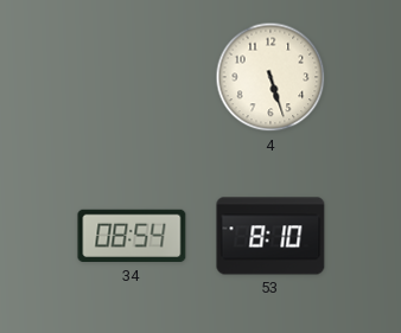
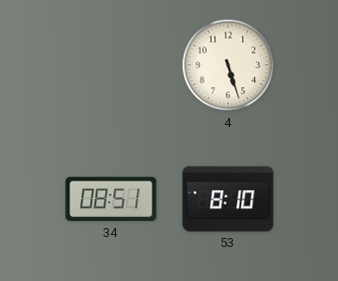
34: 08:54 -> 08:51 (111, 199)
